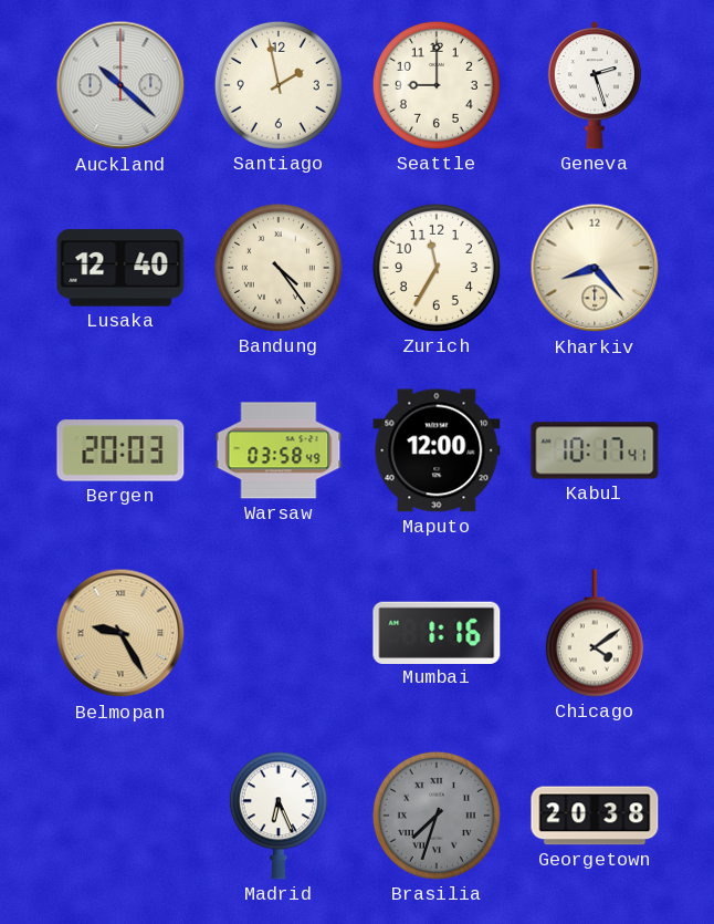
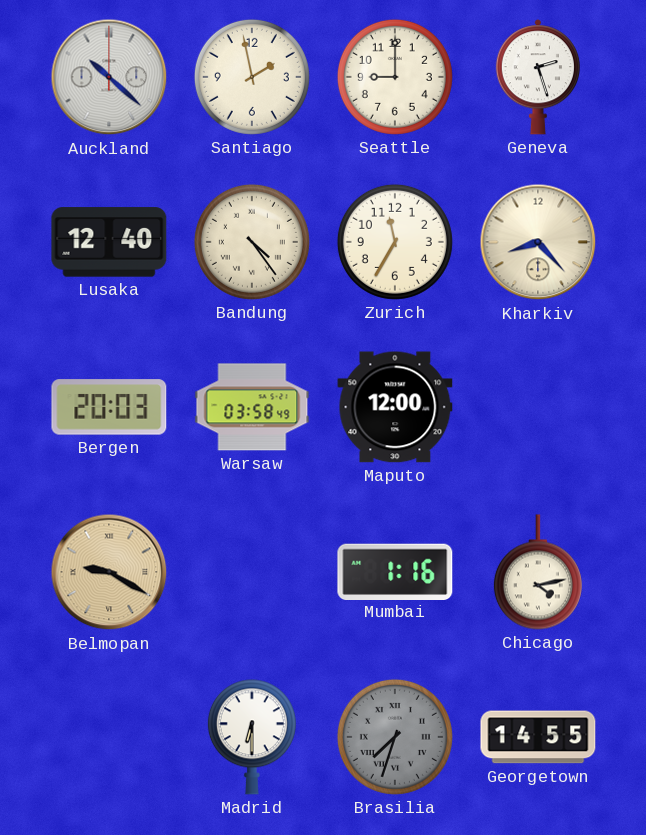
Kabul: 10:17 -> none (595, 450)
Belmopan: 9:25 -> 9:20 (109, 572)
Chicago: 4:09 -> 4:13 (538, 572)
Madrid: 6:26 -> 6:30 (252, 737)
Georgetown: 20:38 -> 14:55 (538, 737)
